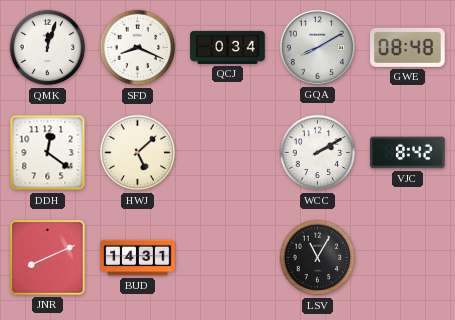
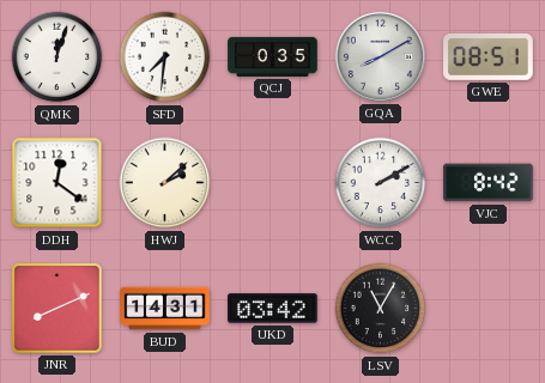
SFD: 8:19 -> 7:31 (165, 57)
QCJ: 0:34 -> 0:35 (273, 56)
GWE: 08:48 -> 08:51 (489, 57)
HWJ: 5:08 -> 2:08 (165, 183)
UKD: none -> 03:42 (273, 309)
